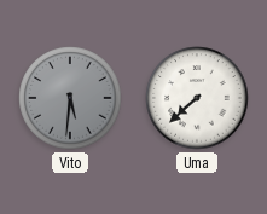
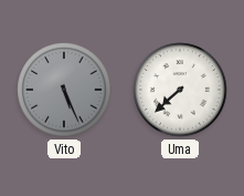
Vito: 5:31 -> 5:26 (64, 90)
